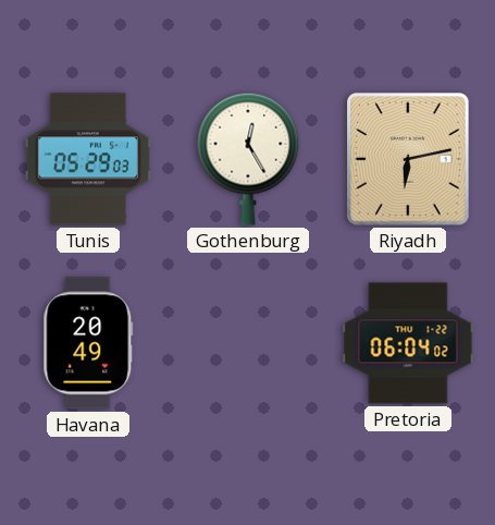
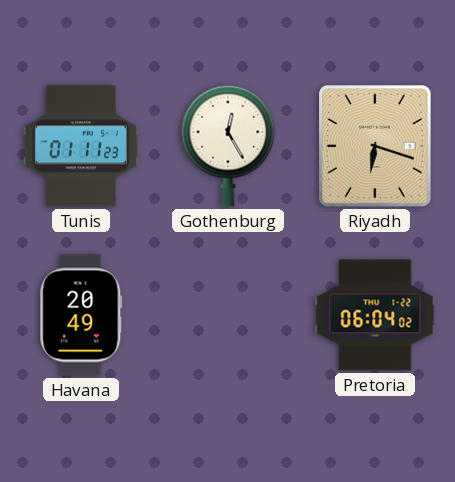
Tunis: 05:29 -> 01:11 (81, 146)
Riyadh: 6:13 -> 6:18 (375, 146)
